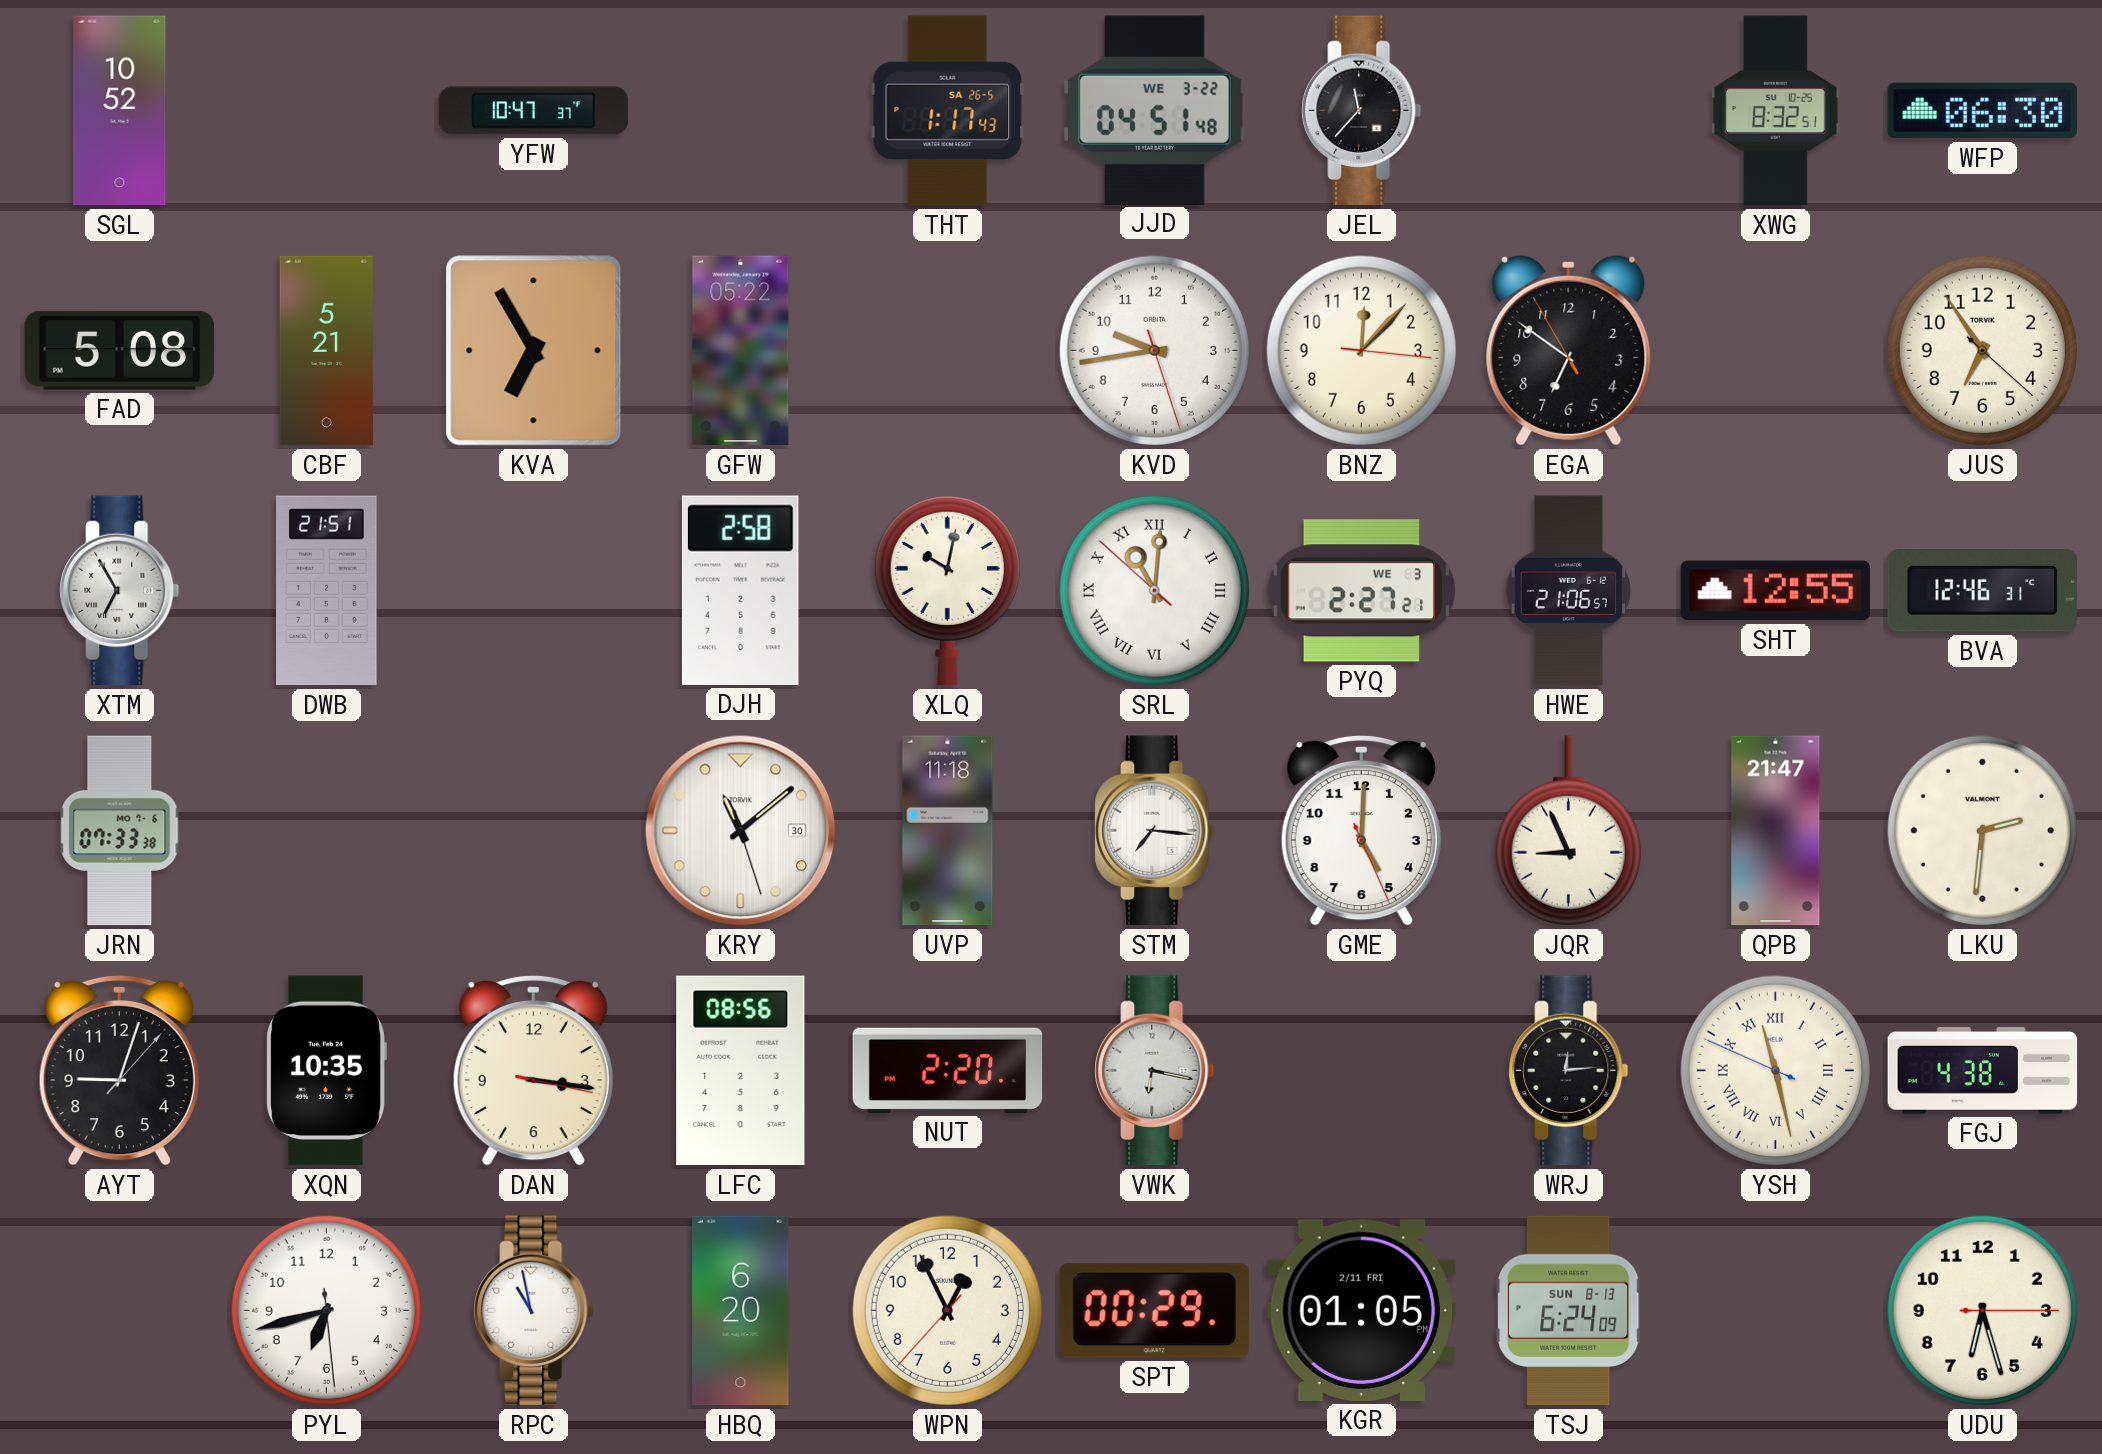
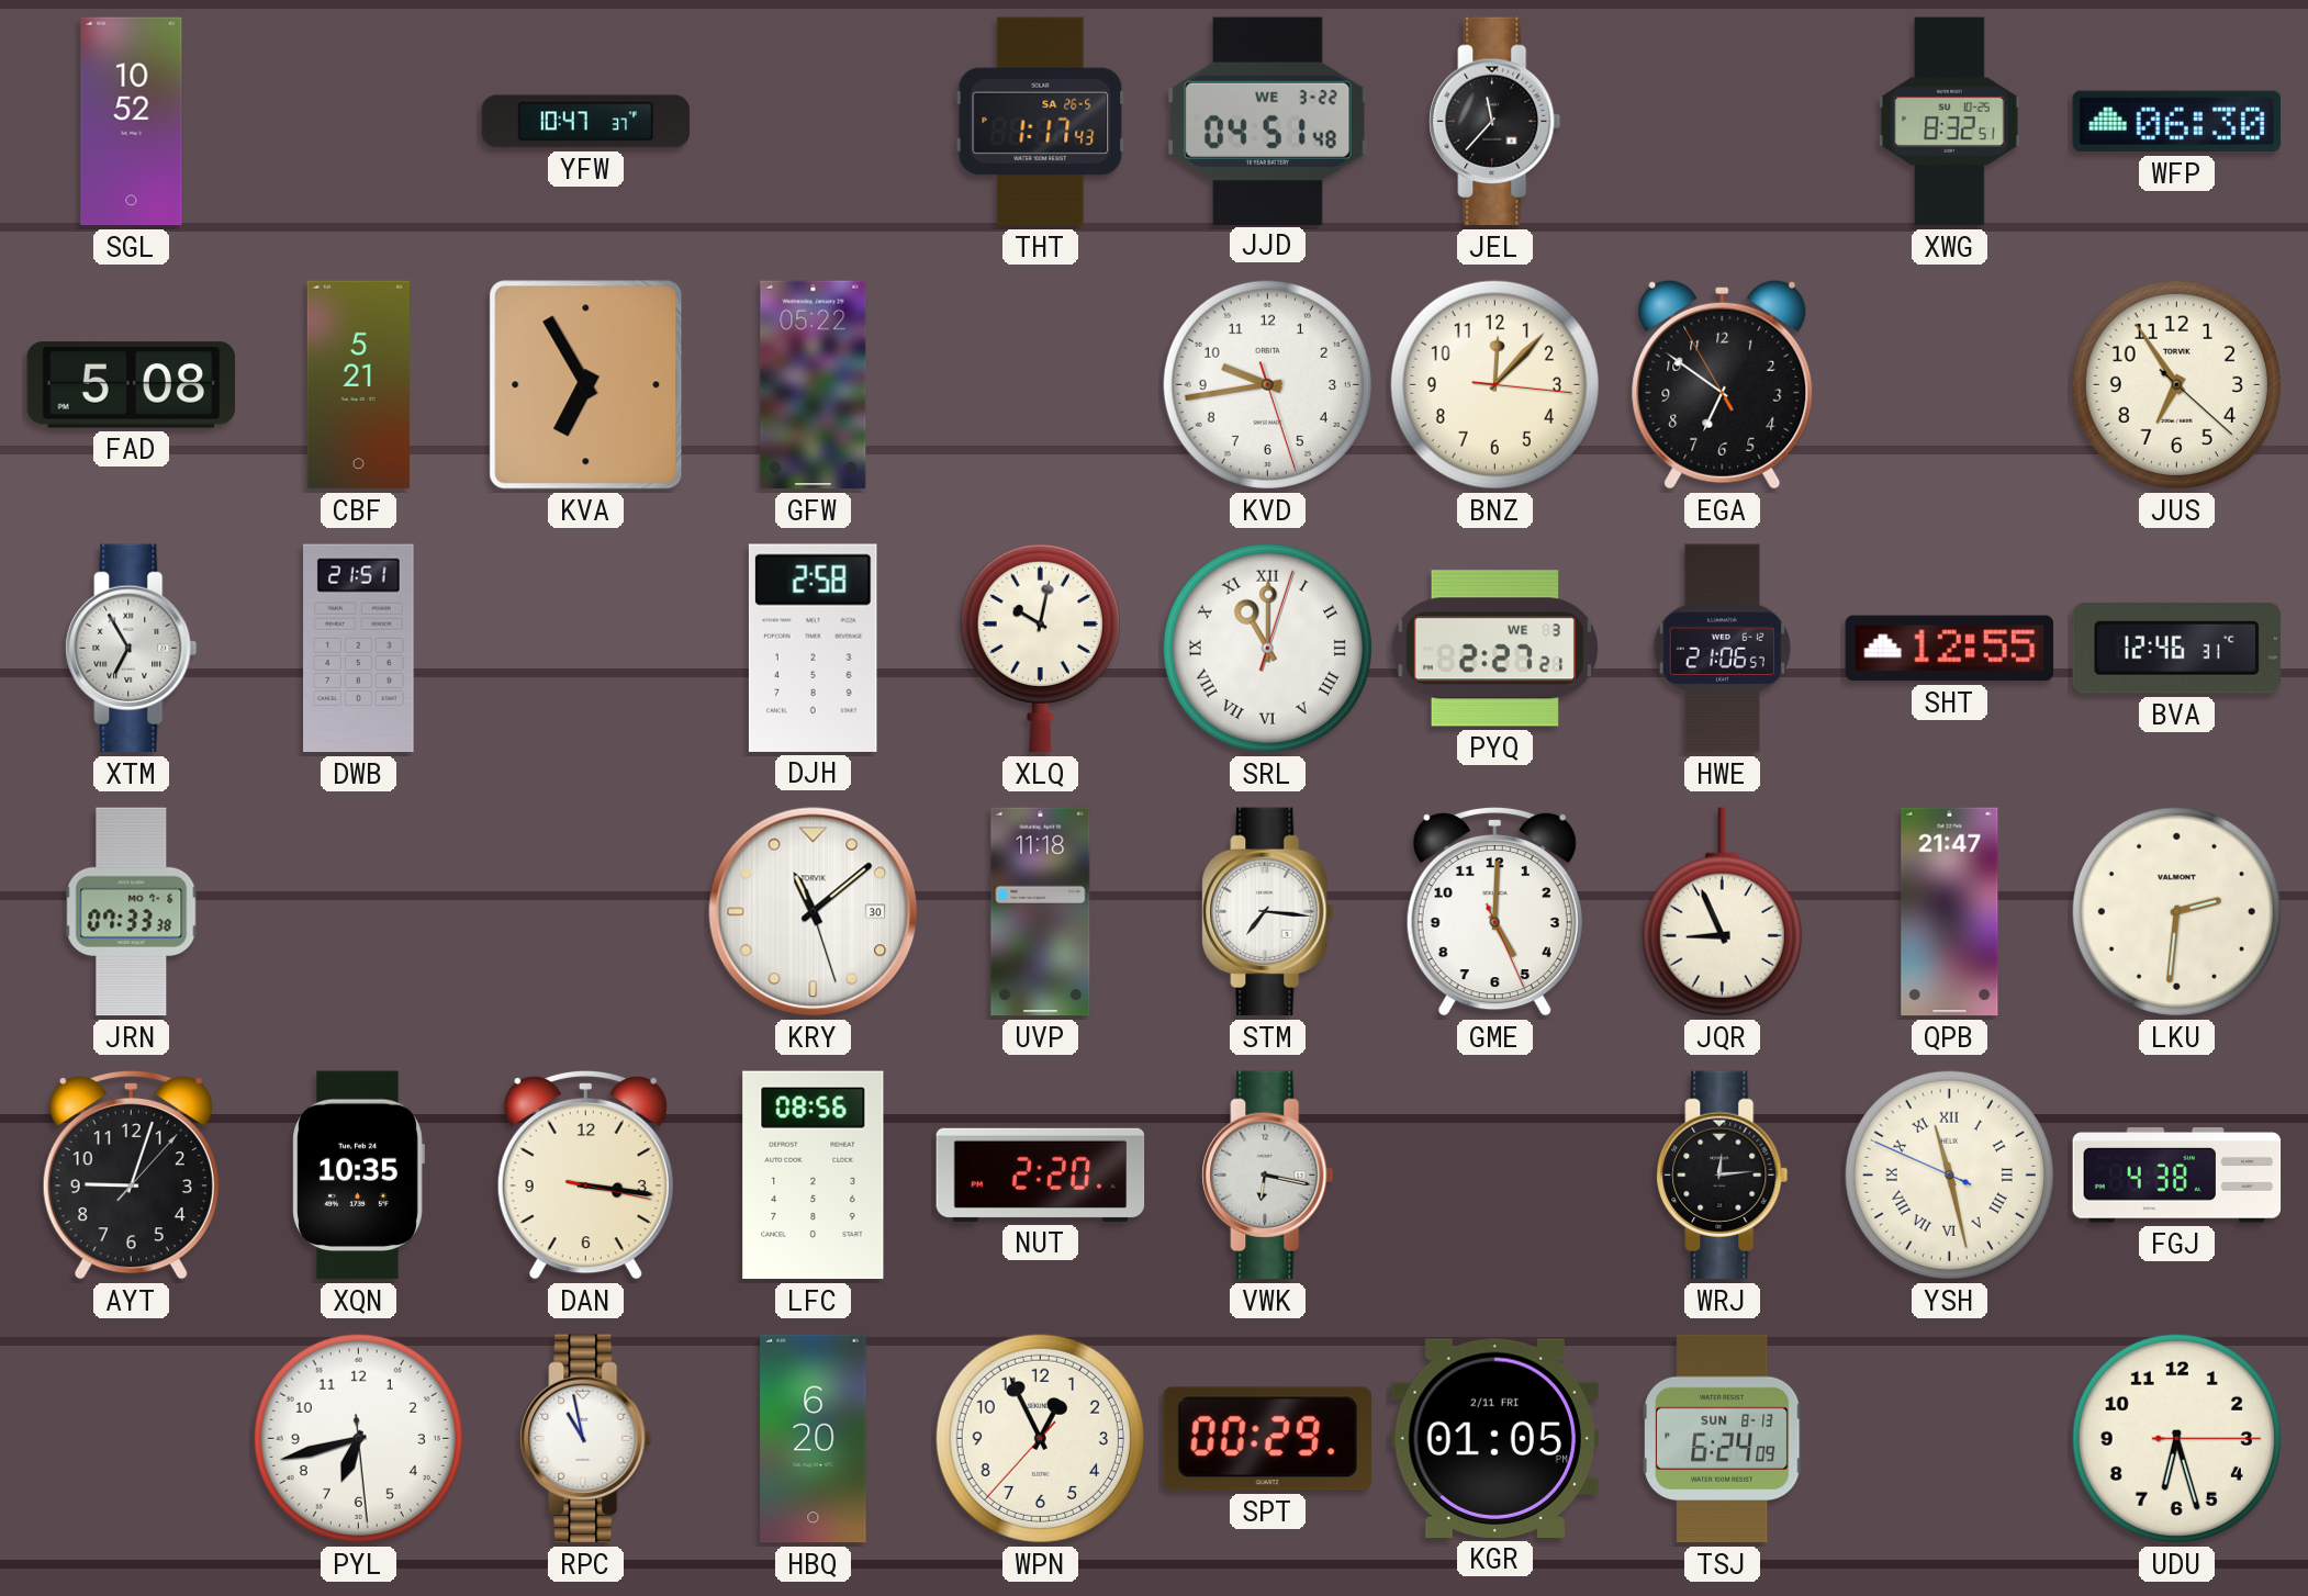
SRL: 11:00:52 -> 11:00:03 (1267, 648)
